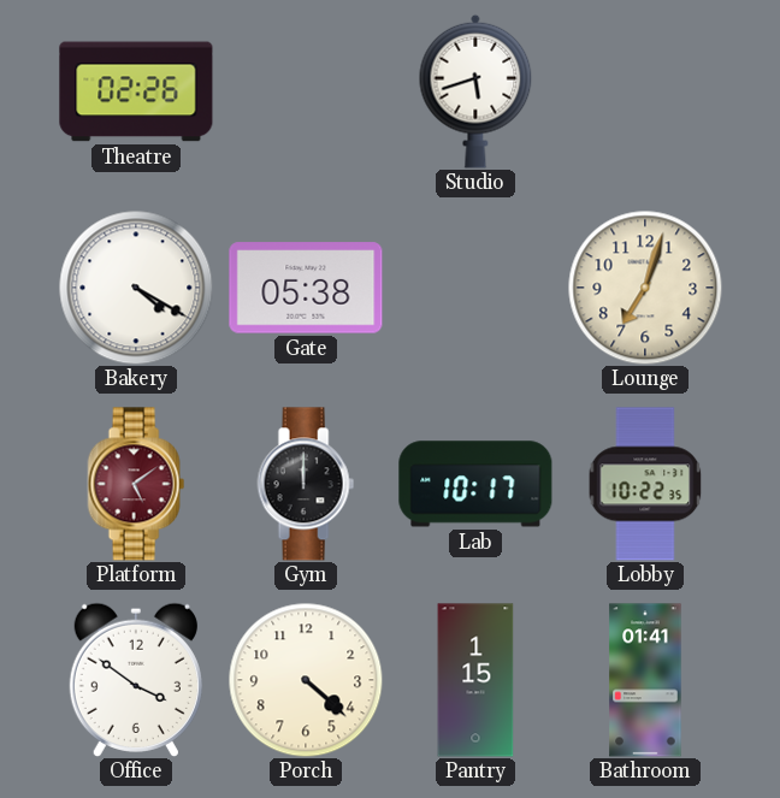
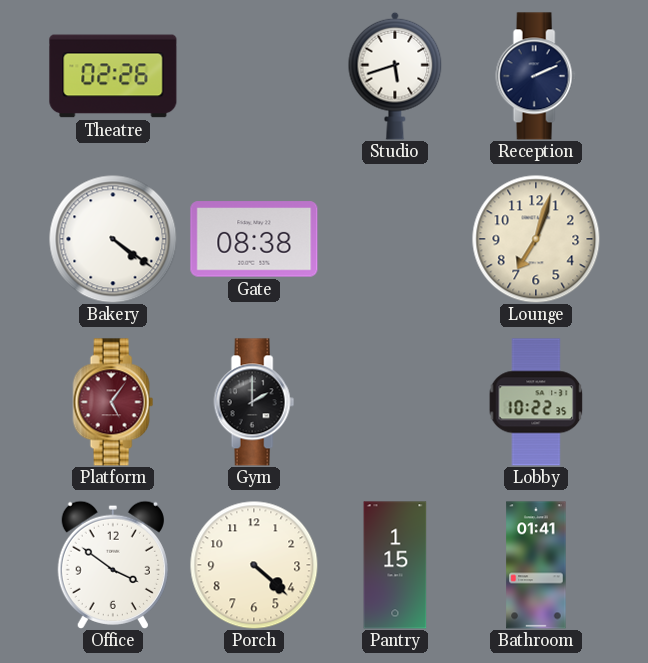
Reception: none -> 2:11 (536, 76)
Bakery: 4:20 -> 4:21 (113, 239)
Gate: 05:38 -> 08:38 (254, 239)
Platform: 5:09 -> 5:06 (113, 402)
Gym: 12:00 -> 2:00 (254, 402)
Lab: 10:17 -> none (475, 484)
